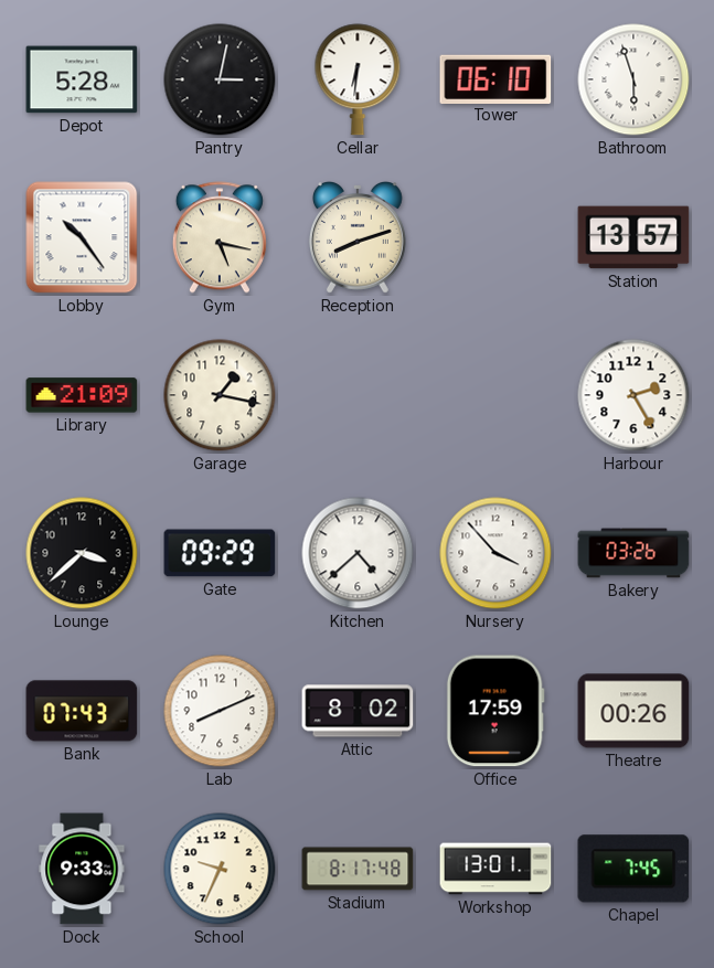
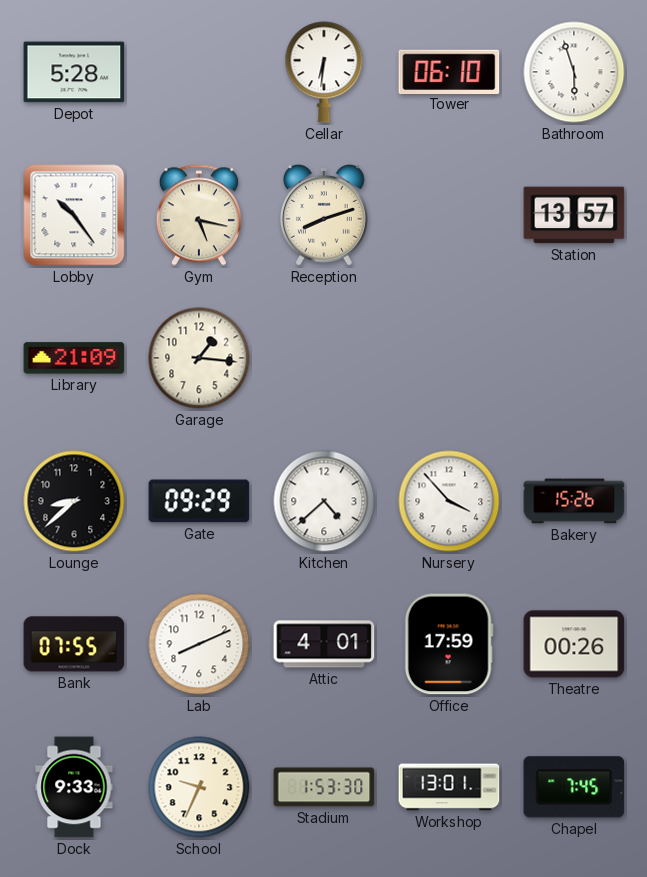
Pantry: 3:02 -> none (220, 79)
Garage: 1:17 -> 1:16 (199, 358)
Harbour: 2:25 -> none (633, 395)
Lounge: 3:38 -> 8:38 (74, 501)
Bakery: 03:26 -> 15:26 (574, 501)
Bank: 07:43 -> 07:55 (74, 644)
Attic: 8:02 -> 4:01 (324, 644)
Stadium: 8:17 -> 1:53 (324, 787)
